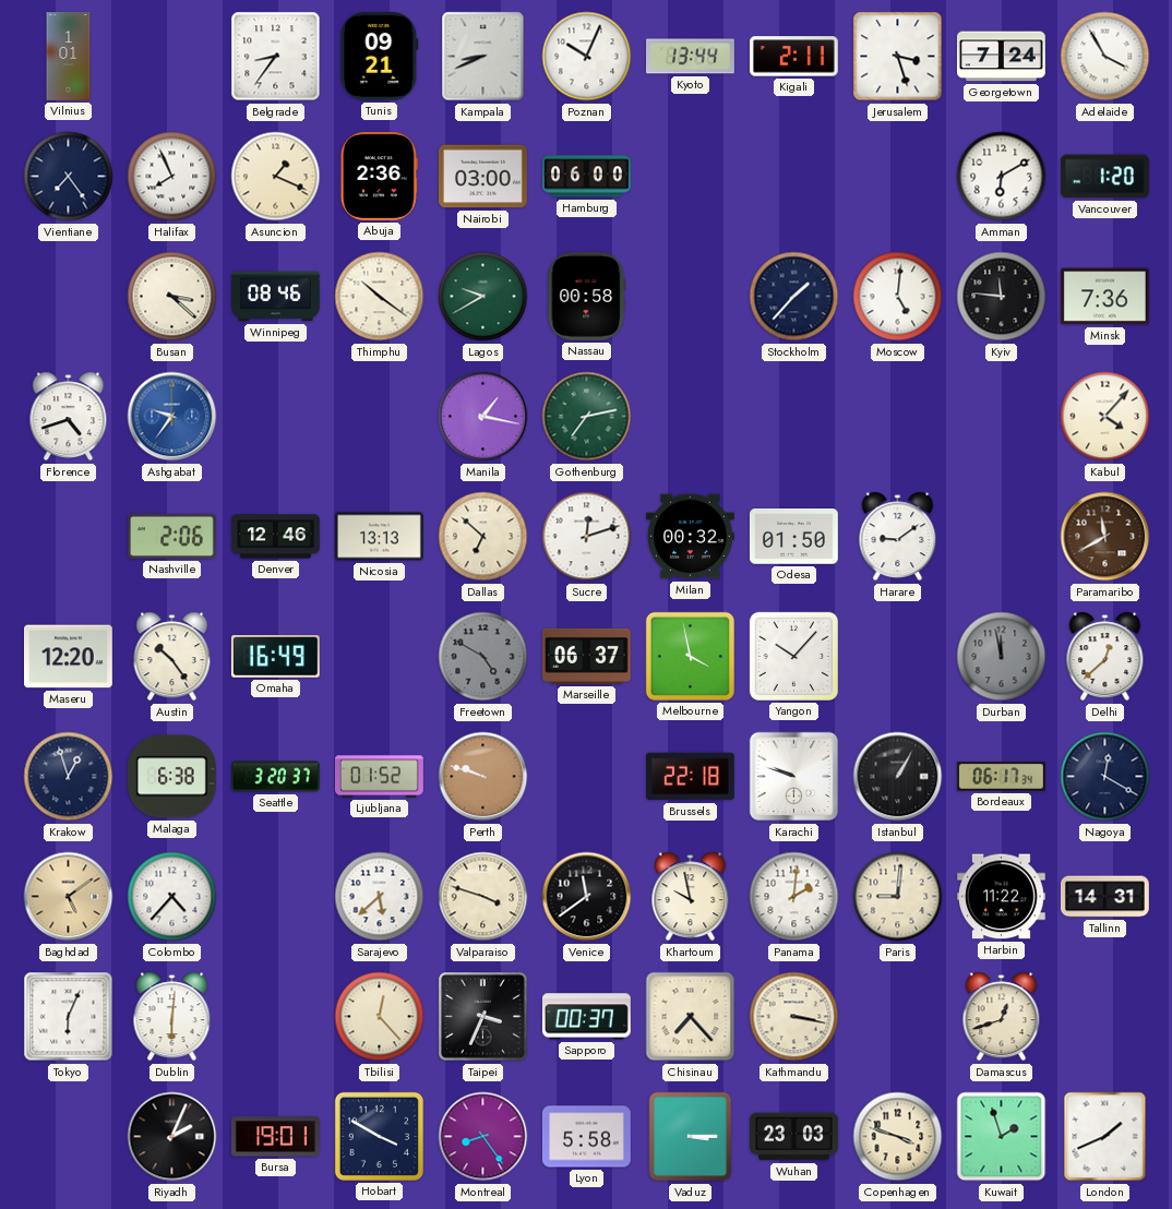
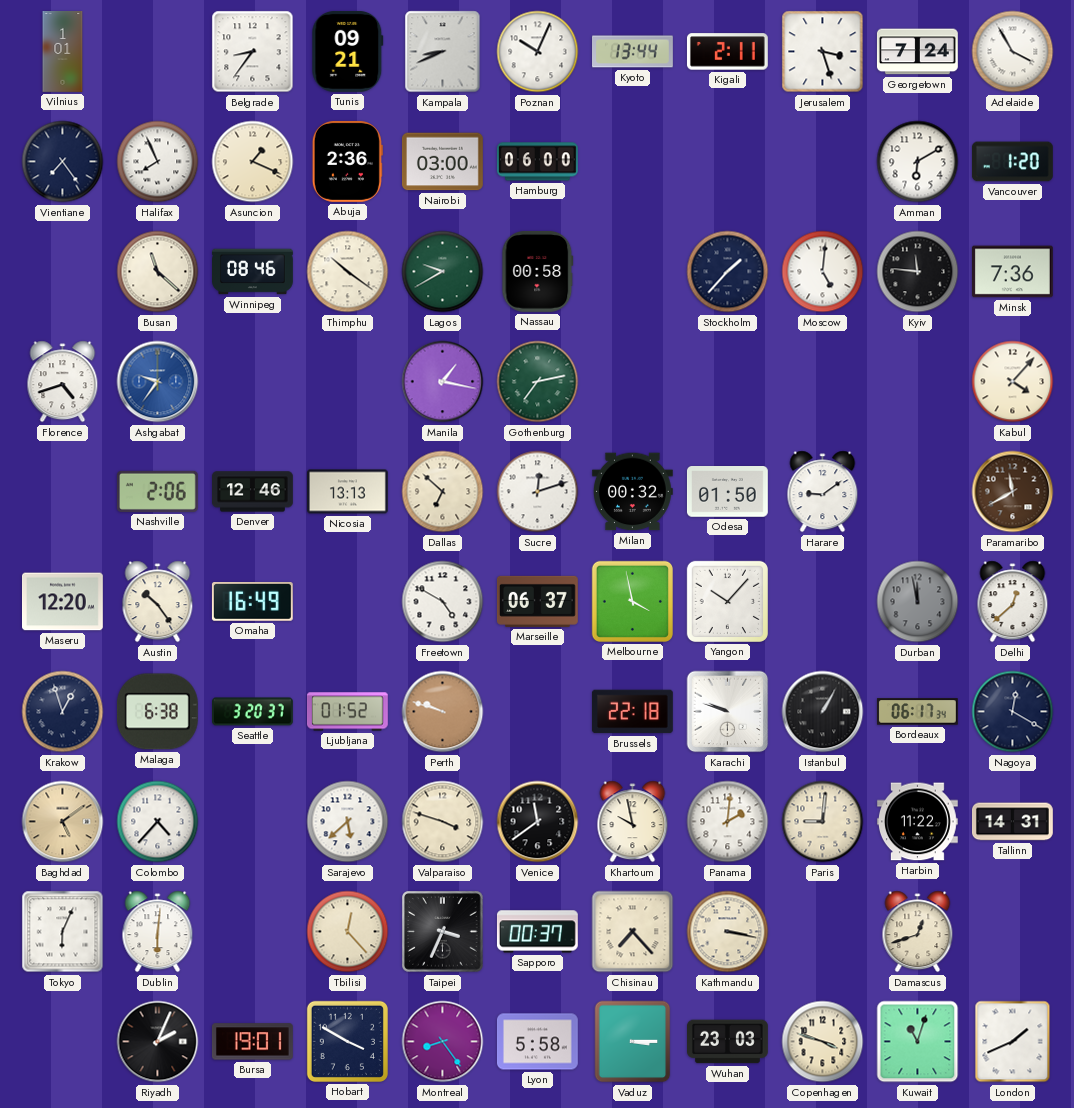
Busan: 3:22 -> 11:22 (158, 272)
Freetown dial: grey -> white (443, 602)
Kuwait: 1:57 -> 11:03 (918, 1042)
